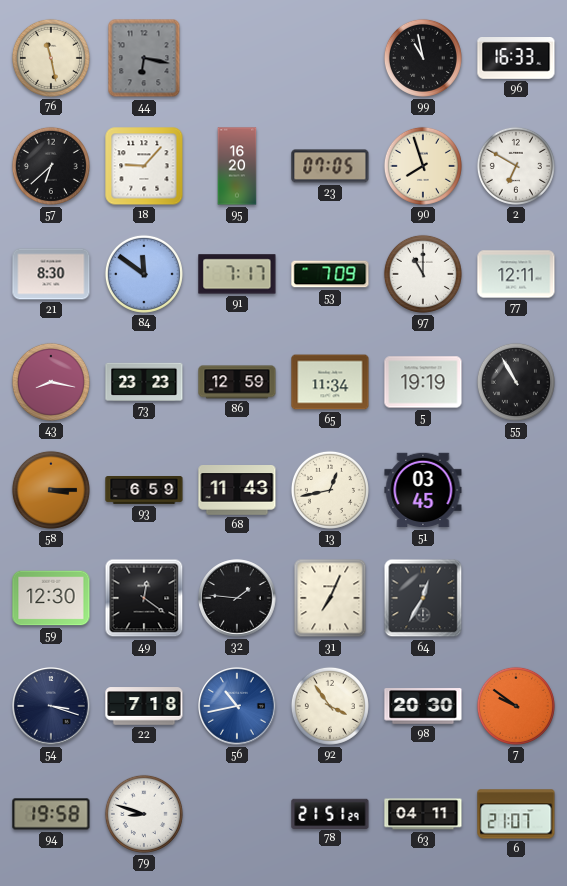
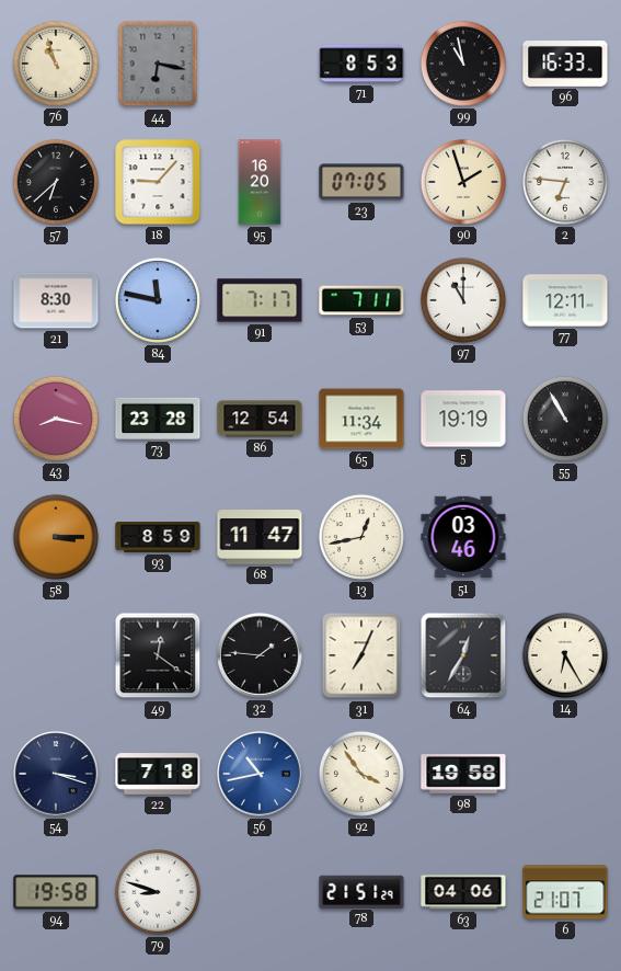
76: 11:28 -> 10:57 (56, 64)
71: none -> 8:53 (361, 64)
90: 7:57 -> 1:57 (463, 182)
2: 6:50 -> 6:46 (565, 182)
84: 11:51 -> 11:47 (158, 300)
53: 7:09 -> 7:11 (361, 300)
73: 23:23 -> 23:28 (158, 419)
86: 12:59 -> 12:54 (260, 419)
93: 6:59 -> 8:59 (158, 538)
68: 11:43 -> 11:47 (260, 537)
51: 03:45 -> 03:46 (463, 537)
59: 12:30 -> none (51, 598)
14: none -> 6:25 (565, 655)
98: 20:30 -> 19:58 (463, 774)
7: 9:51 -> none (516, 706)
63: 04:11 -> 04:06 (463, 892)
